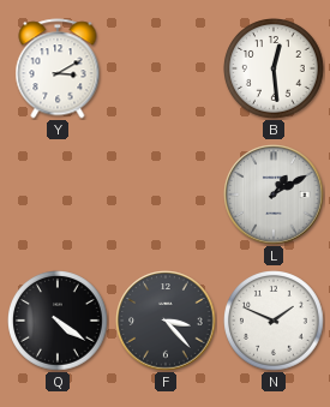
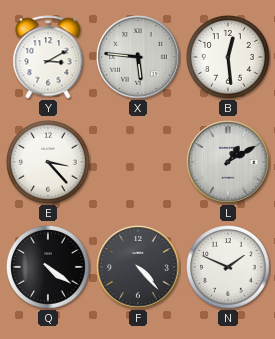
X: none -> 5:46 (138, 57)
E: none -> 3:23 (49, 163)
F: 3:23 -> 4:23 (138, 267)
